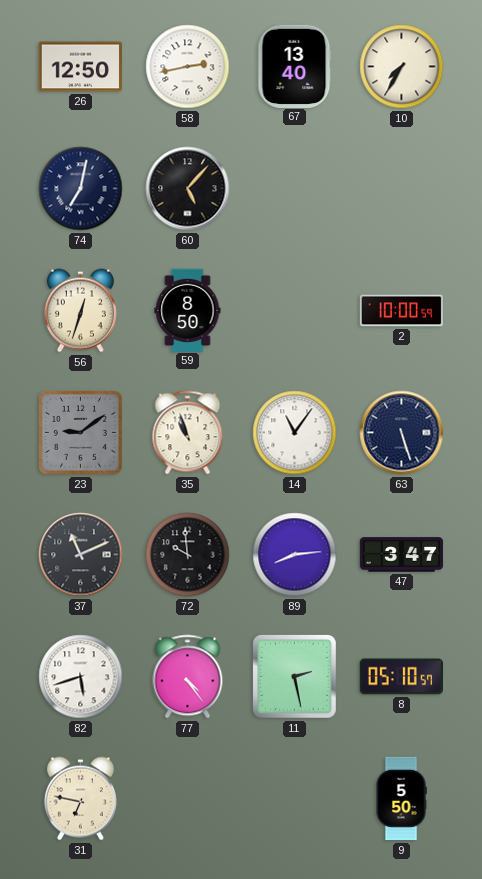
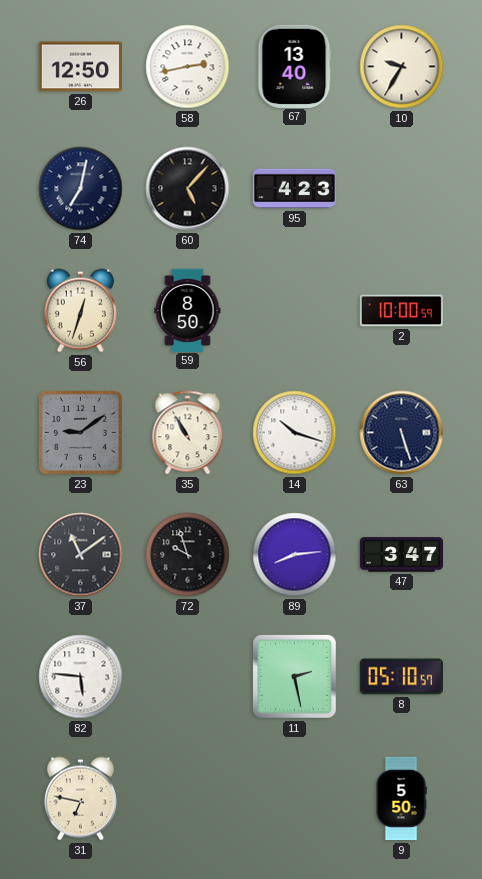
10: 7:35 -> 9:35 (402, 67)
95: none -> 4:23 (294, 189)
35: 10:57 -> 10:55 (188, 433)
14: 11:06 -> 10:18 (295, 433)
37: 11:11 -> 11:09 (81, 555)
72: 9:59 -> 9:57 (188, 555)
82: 5:42 -> 5:46 (81, 677)
77: 4:24 -> none (188, 677)
